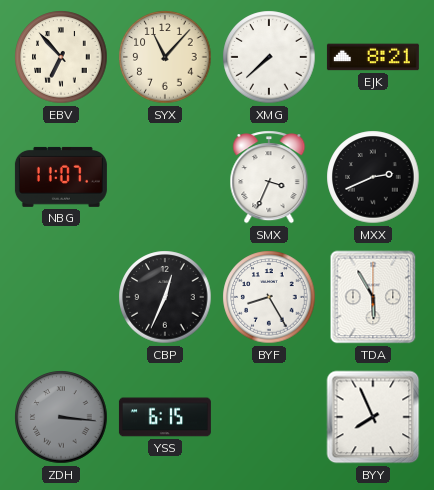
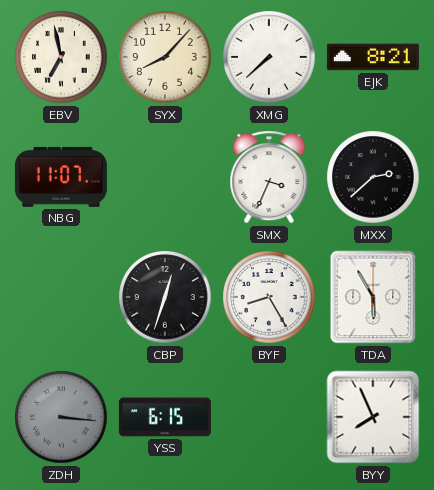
EBV: 6:53 -> 6:58 (61, 57)
SYX: 11:07 -> 8:07 (165, 57)
MXX: 2:41 -> 2:38 (373, 177)
CBP: 12:34 -> 12:33 (165, 297)
